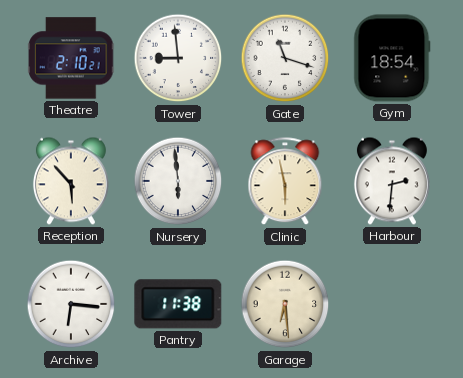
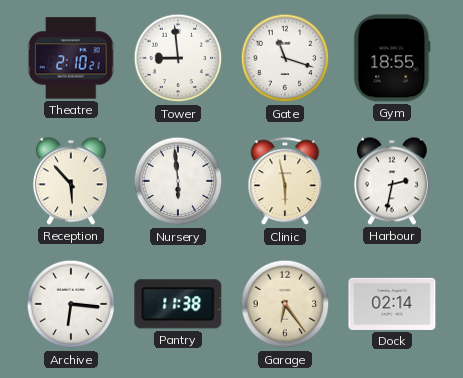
Gym: 18:54 -> 18:55 (392, 58)
Harbour: 2:31 -> 2:32 (392, 181)
Garage: 6:29 -> 6:24 (285, 304)
Dock: none -> 02:14 (392, 304)
